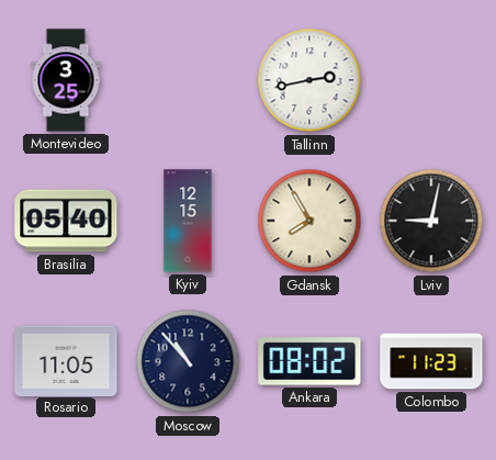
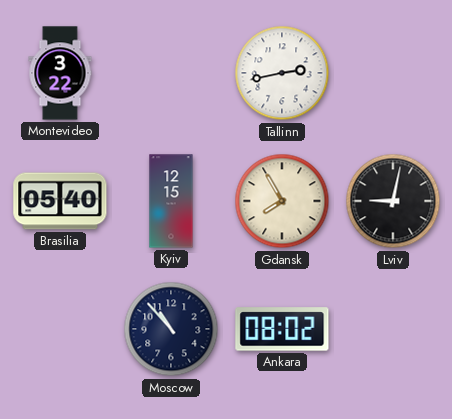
Montevideo: 3:25 -> 3:22 (60, 73)
Rosario: 11:05 -> none (66, 360)
Colombo: 11:23 -> none (431, 361)
